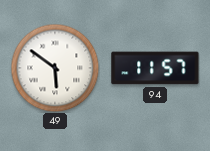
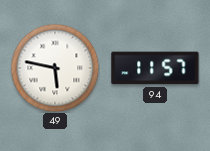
49: 5:51 -> 5:47 (55, 68)
